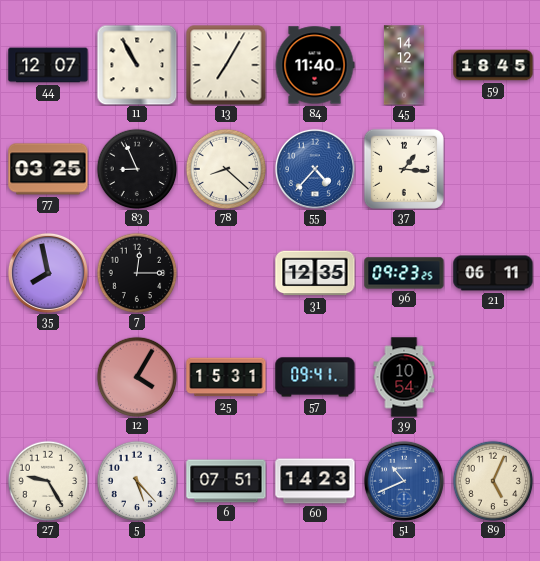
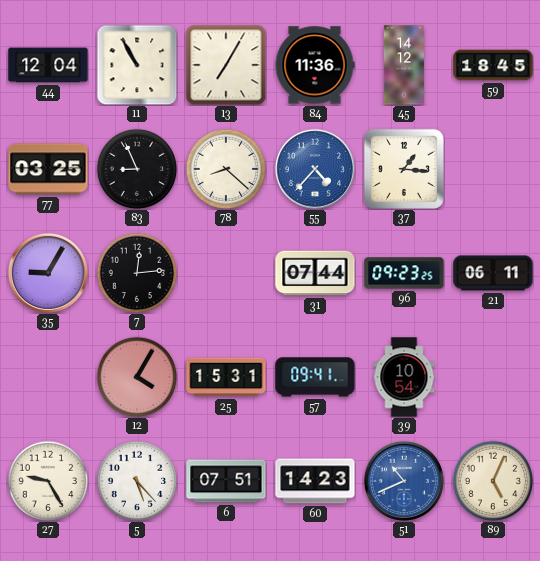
44: 12:07 -> 12:04 (48, 65)
84: 11:40 -> 11:36 (315, 65)
35: 7:58 -> 9:05 (48, 273)
7: 12:15 -> 12:14 (137, 273)
31: 12:35 -> 07:44 (315, 273)
